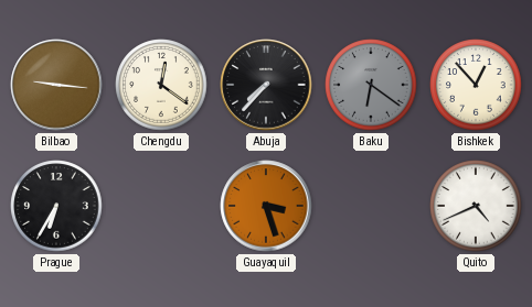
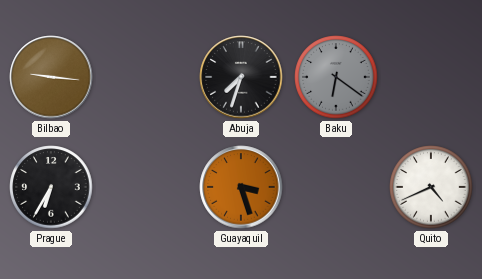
Chengdu: 12:21 -> none (161, 85)
Abuja: 7:37 -> 7:33 (241, 77)
Bishkek: 12:53 -> none (476, 85)
